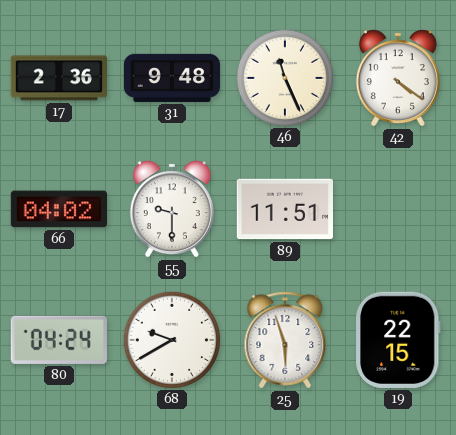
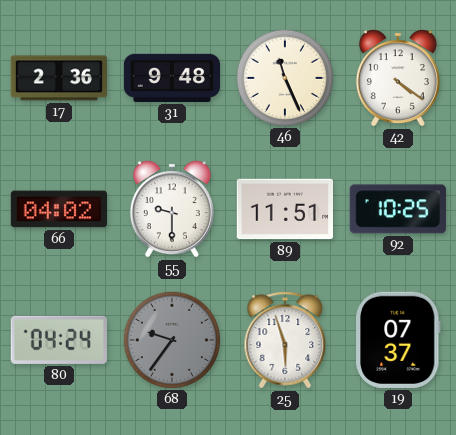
92: none -> 10:25 (398, 209)
68: 9:40 -> 9:36 (171, 339)
68 dial: white -> grey (171, 339)
19: 22:15 -> 07:37 (399, 340)
